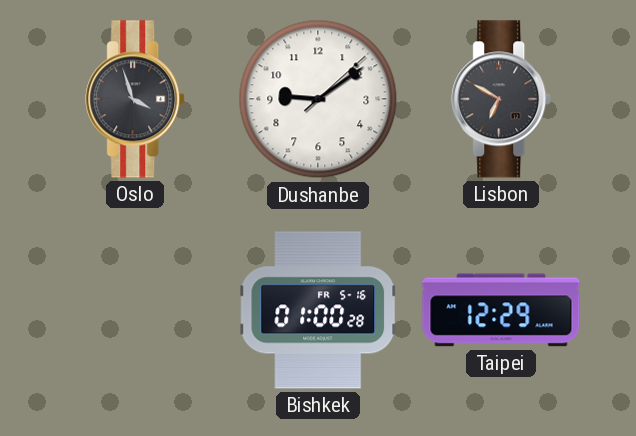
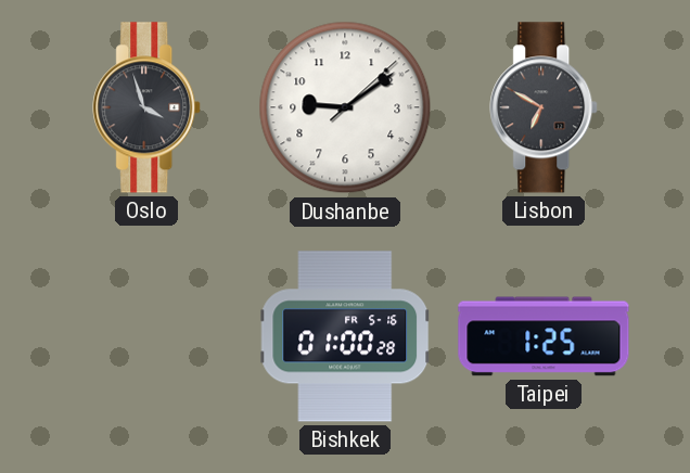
Taipei: 12:29 -> 1:25 (544, 336)
